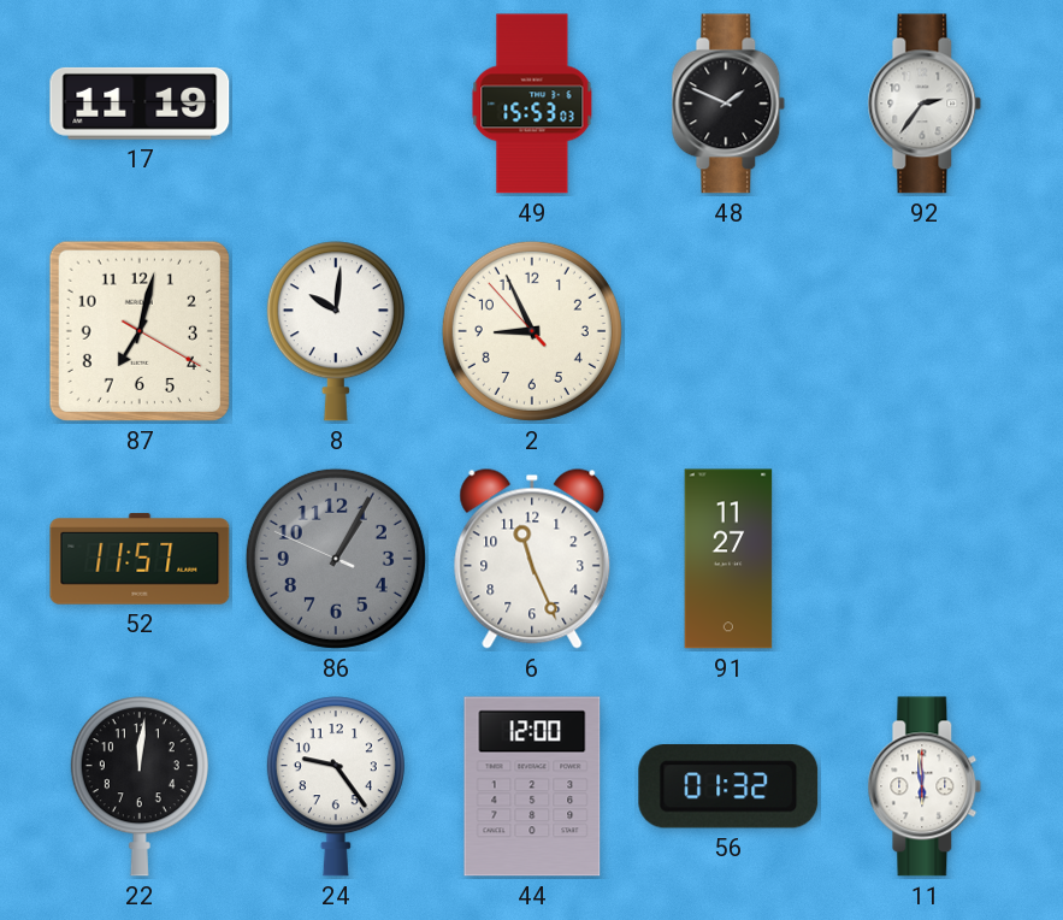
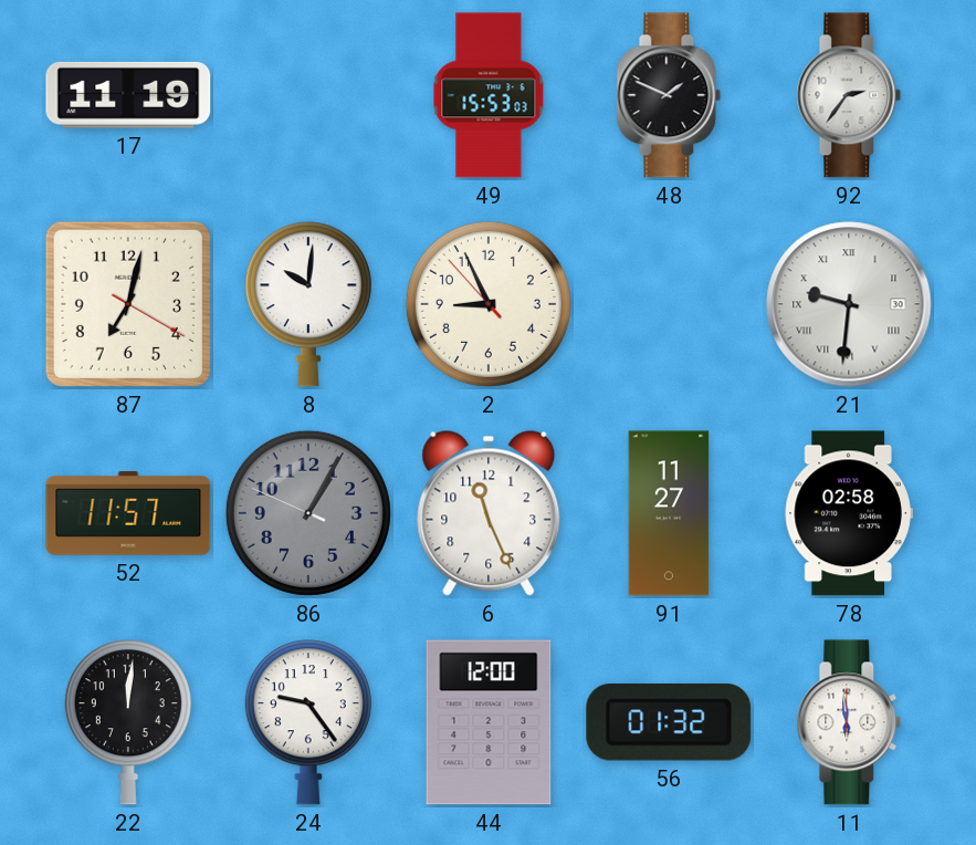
21: none -> 9:31 (849, 304)
78: none -> 02:58 (849, 513)
